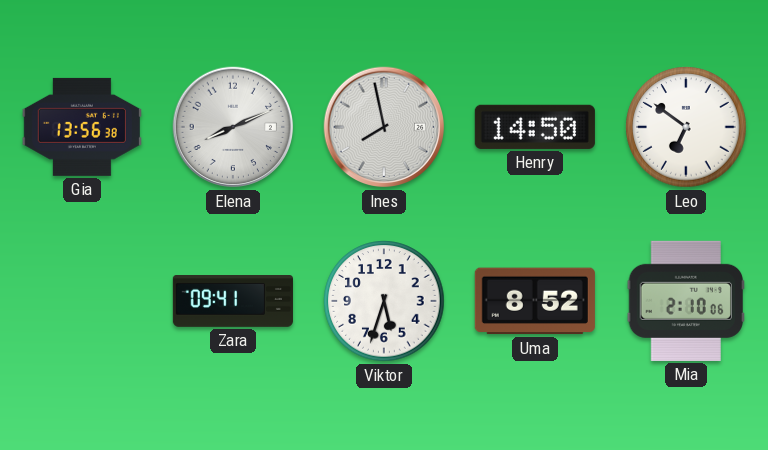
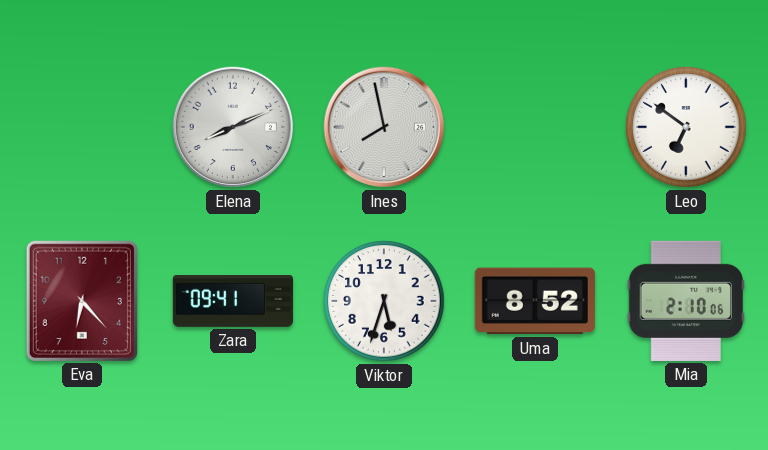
Gia: 13:56 -> none (82, 127)
Henry: 14:50 -> none (535, 127)
Eva: none -> 6:23 (82, 301)
